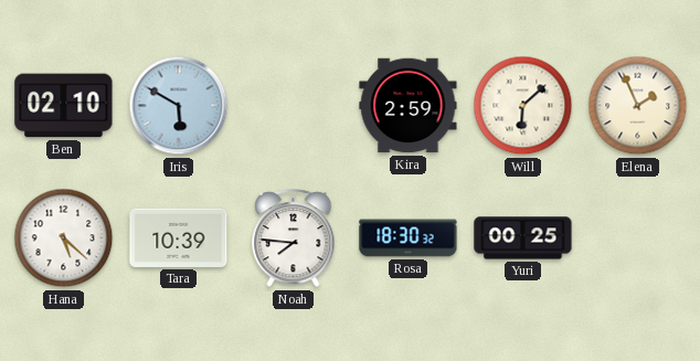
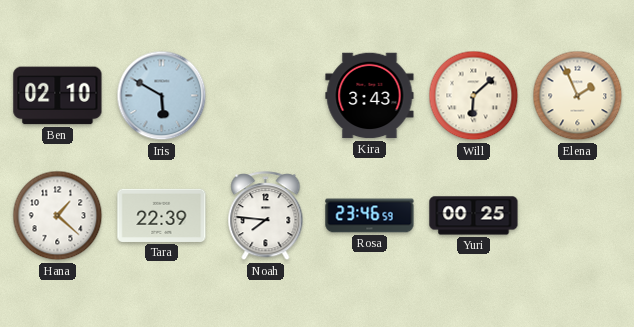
Kira: 2:59 -> 3:43 (370, 96)
Hana: 5:22 -> 1:22 (58, 216)
Tara: 10:39 -> 22:39 (162, 215)
Rosa: 18:30 -> 23:46 (370, 216)
